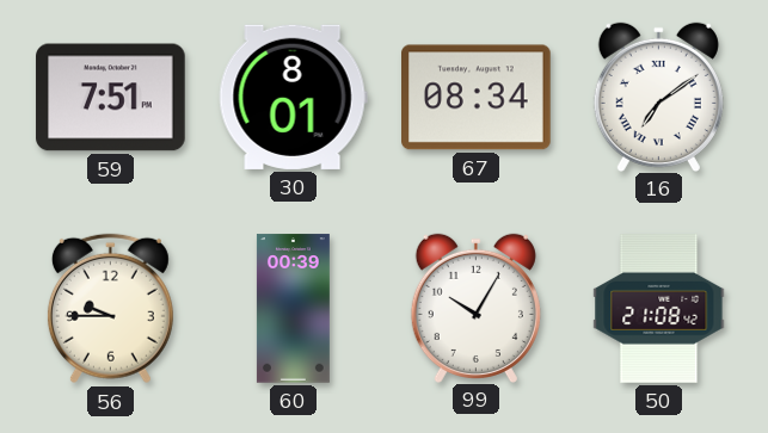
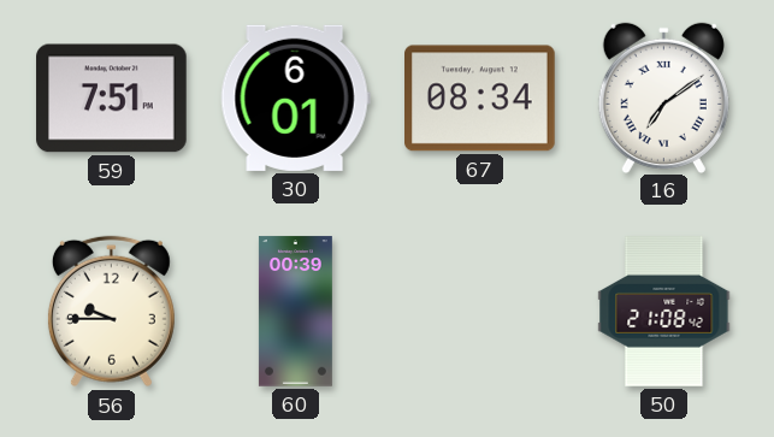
30: 8:01 -> 6:01 (295, 98)
99: 10:05 -> none (475, 308)
